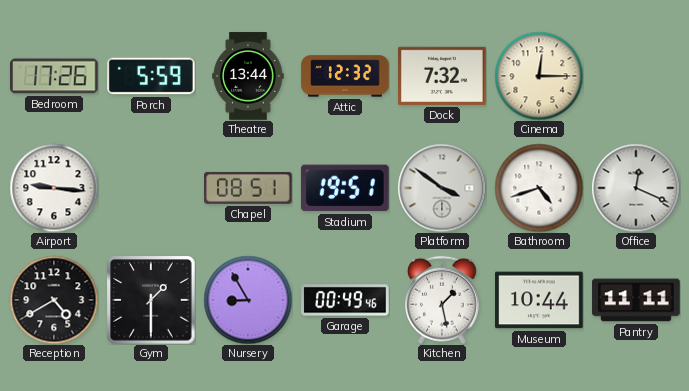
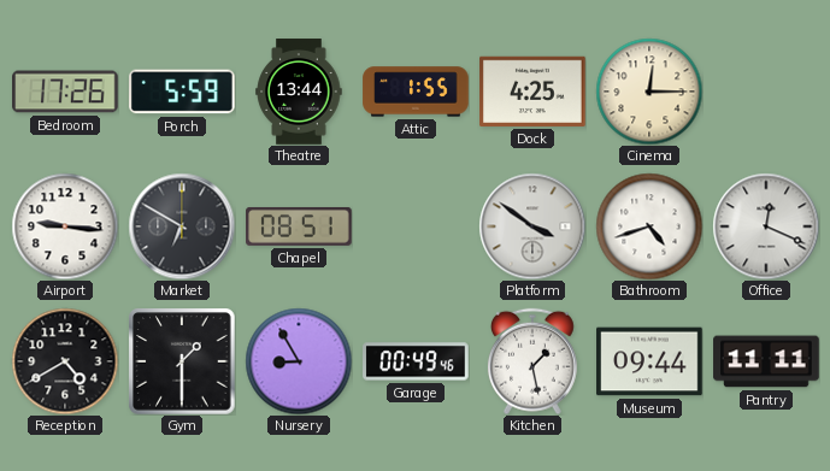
Attic: 12:32 -> 1:55 (416, 92)
Dock: 7:32 -> 4:25 (532, 92)
Market: none -> 6:50 (182, 226)
Stadium: 19:51 -> none (345, 188)
Museum: 10:44 -> 09:44 (649, 361)
